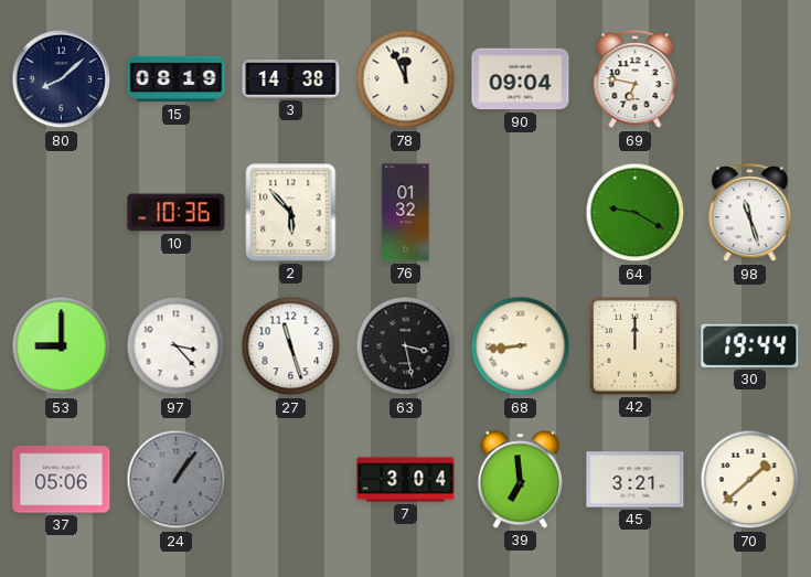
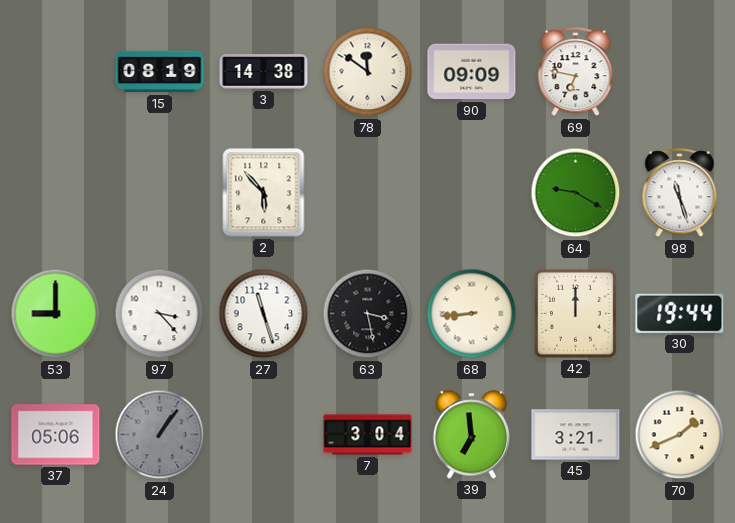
80: 8:08 -> none (62, 79)
78: 11:56 -> 11:51 (368, 72)
90: 09:04 -> 09:09 (472, 72)
10: 10:36 -> none (177, 213)
76: 01:32 -> none (406, 213)
70: 1:38 -> 1:41 (680, 435)
